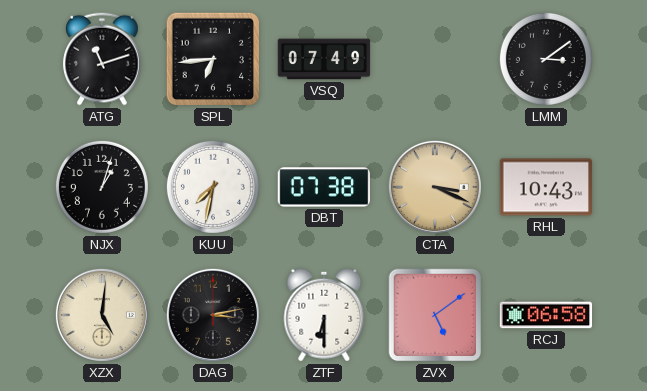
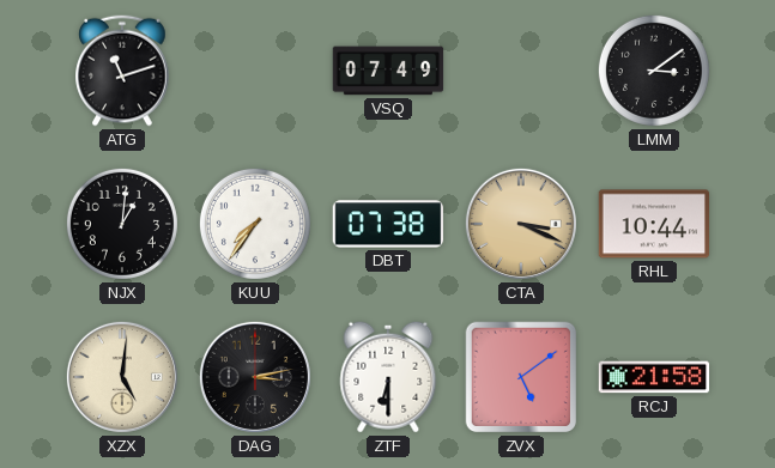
SPL: 6:44 -> none (213, 59)
NJX: 1:03 -> 1:01 (122, 224)
KUU: 7:32 -> 7:36 (255, 224)
RHL: 10:43 -> 10:44 (654, 224)
RCJ: 06:58 -> 21:58 (654, 377)
